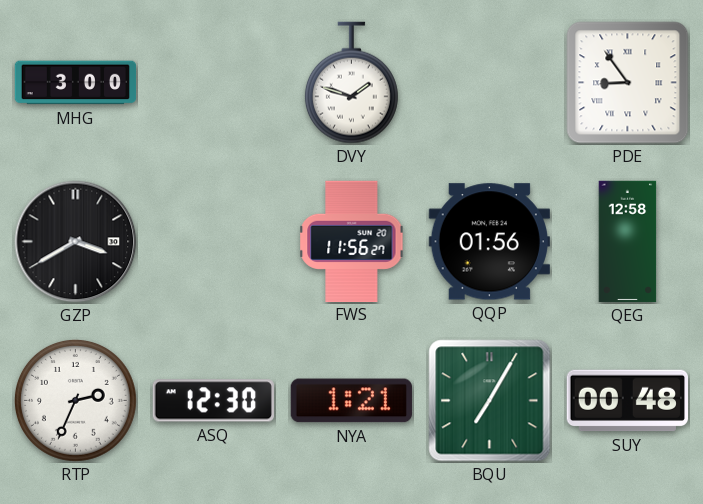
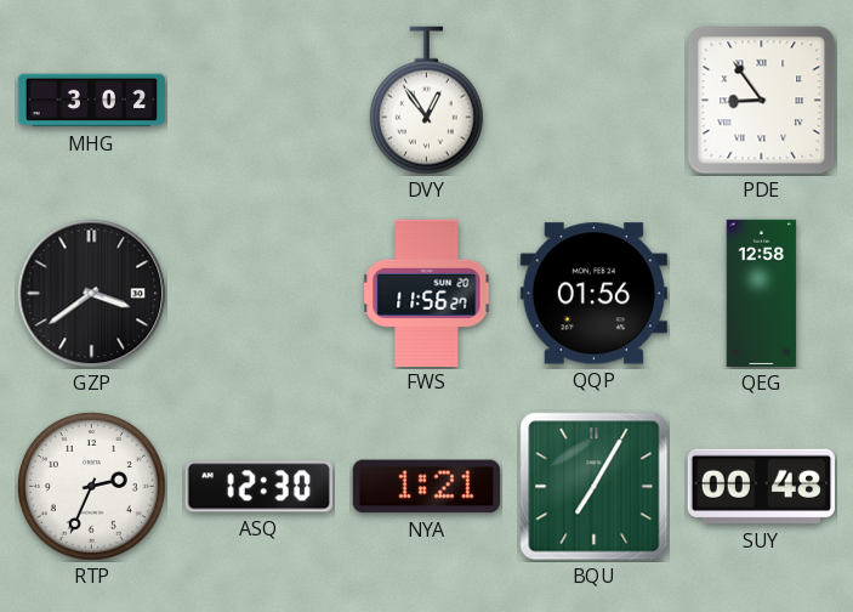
MHG: 3:00 -> 3:02 (92, 101)
DVY: 1:48 -> 12:54 (426, 101)
GZP: 3:40 -> 3:39 (92, 294)
